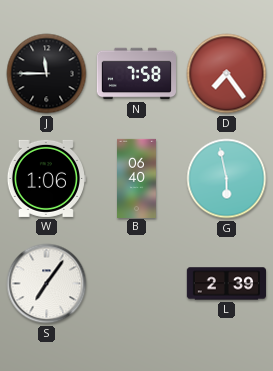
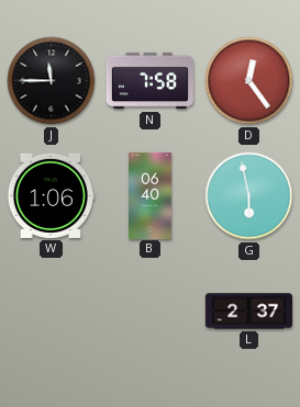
D: 7:24 -> 12:24 (249, 81)
S: 7:06 -> none (47, 284)
L: 2:39 -> 2:37 (248, 312)
